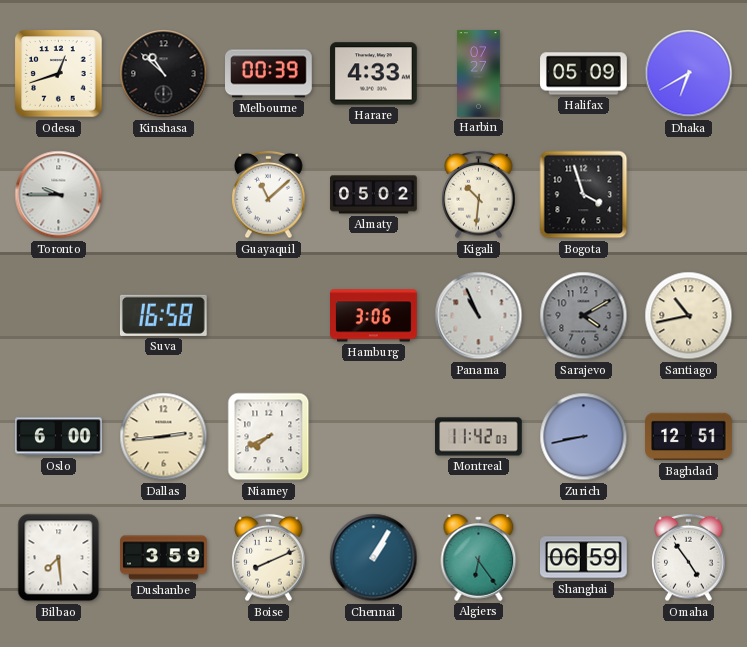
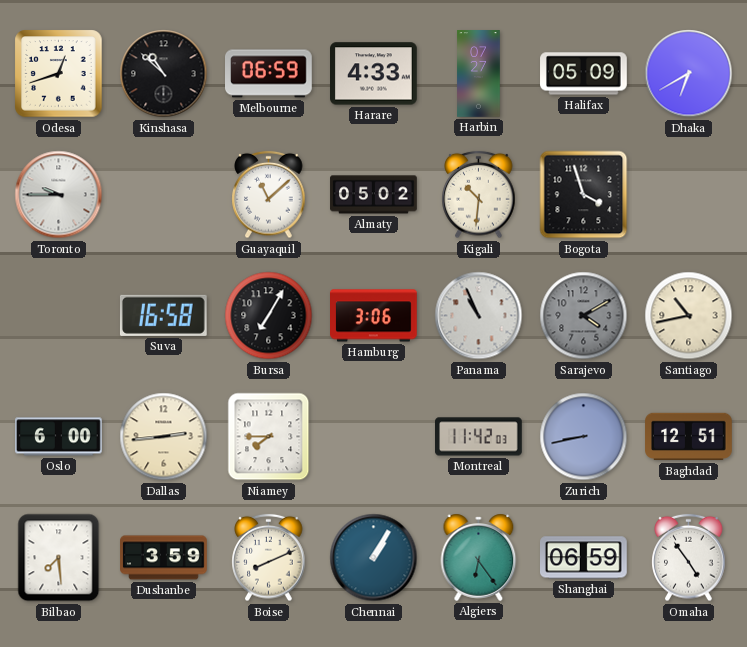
Melbourne: 00:39 -> 06:59 (269, 74)
Bursa: none -> 7:05 (269, 316)
Niamey: 7:41 -> 7:45 (269, 437)
